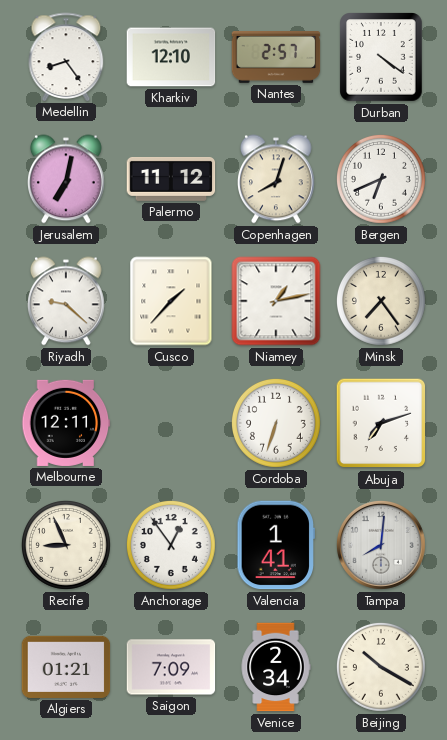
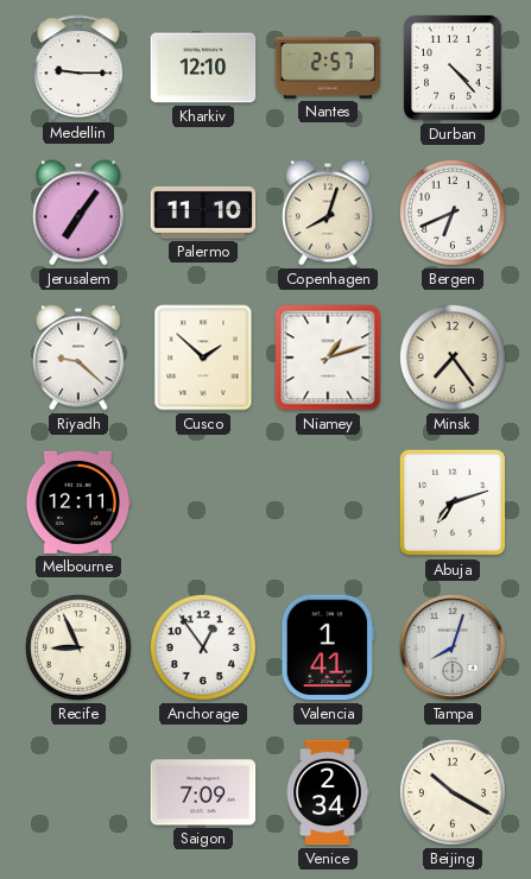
Medellin: 8:24 -> 9:15 (78, 68)
Durban: 4:21 -> 4:23 (454, 68)
Jerusalem: 7:02 -> 7:06 (80, 213)
Palermo: 11:12 -> 11:10 (203, 213)
Cusco: 1:37 -> 1:52 (203, 358)
Niamey: 1:13 -> 1:12 (328, 358)
Cordoba: 6:33 -> none (276, 423)
Tampa: 8:01 -> 8:03 (453, 649)
Algiers: 01:21 -> none (66, 667)
